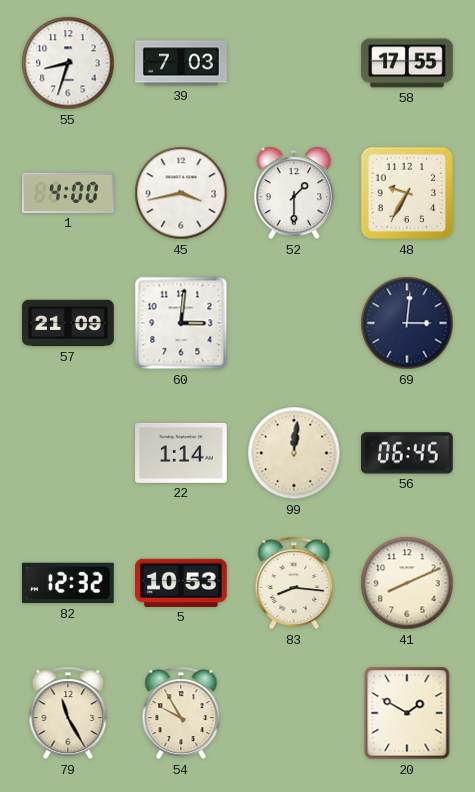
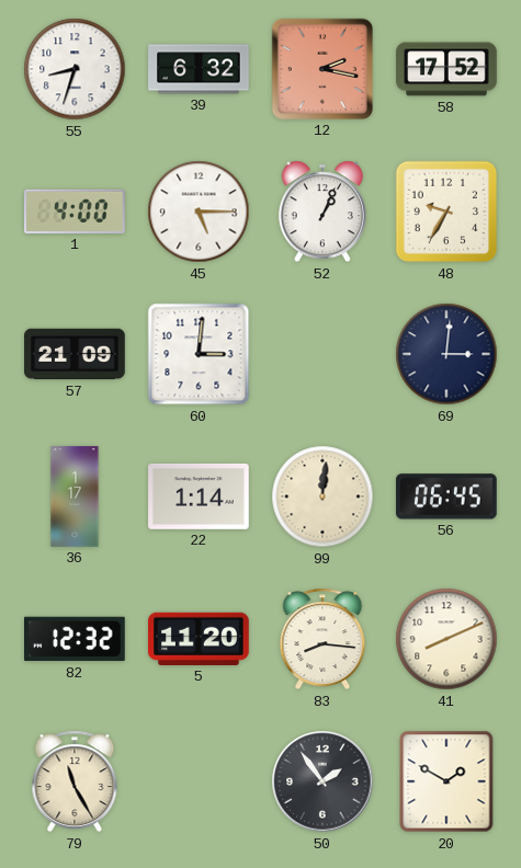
39: 7:03 -> 6:32 (199, 69)
12: none -> 2:17 (322, 69)
58: 17:55 -> 17:52 (446, 69)
45: 3:43 -> 5:15 (199, 212)
52: 1:30 -> 1:04 (322, 212)
36: none -> 1:17 (75, 496)
5: 10:53 -> 11:20 (200, 639)
54: 9:55 -> none (181, 713)
50: none -> 1:54 (322, 781)
